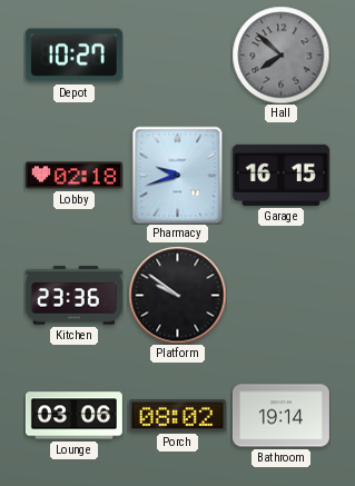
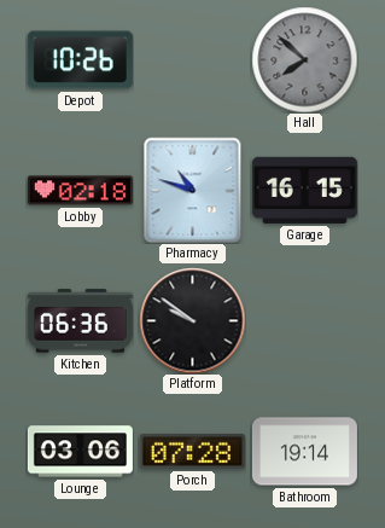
Depot: 10:27 -> 10:26 (80, 60)
Pharmacy: 9:42 -> 10:48 (193, 190)
Kitchen: 23:36 -> 06:36 (80, 321)
Porch: 08:02 -> 07:28 (192, 452)
